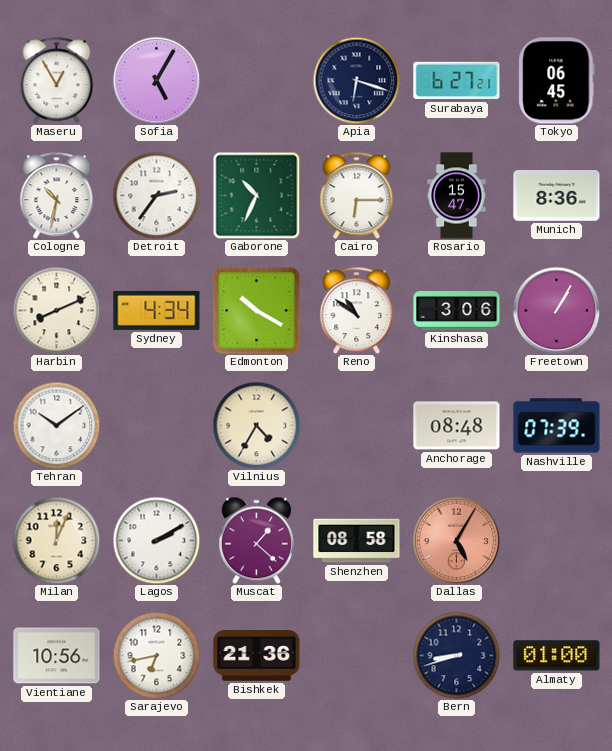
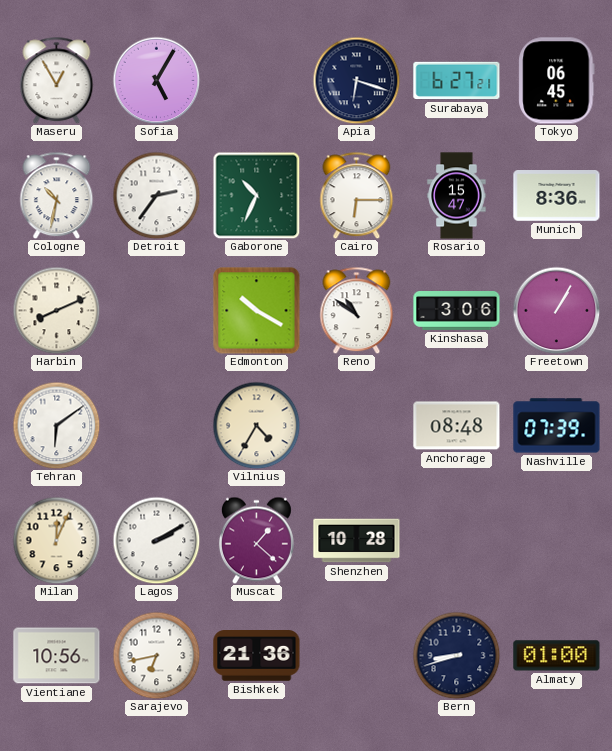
Sydney: 4:34 -> none (157, 310)
Tehran: 10:09 -> 6:09 (56, 425)
Shenzhen: 08:58 -> 10:28 (357, 541)
Dallas: 5:05 -> none (456, 540)
